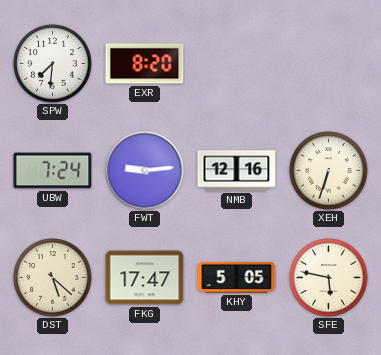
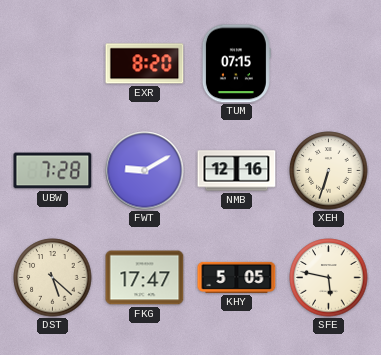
SPW: 7:31 -> none (53, 64)
TUM: none -> 07:15 (236, 64)
UBW: 7:24 -> 7:28 (53, 171)
FWT: 9:14 -> 9:10 (145, 171)
